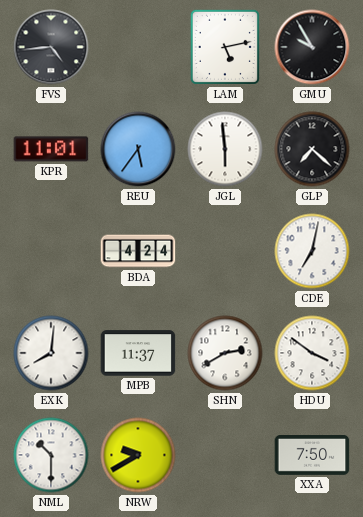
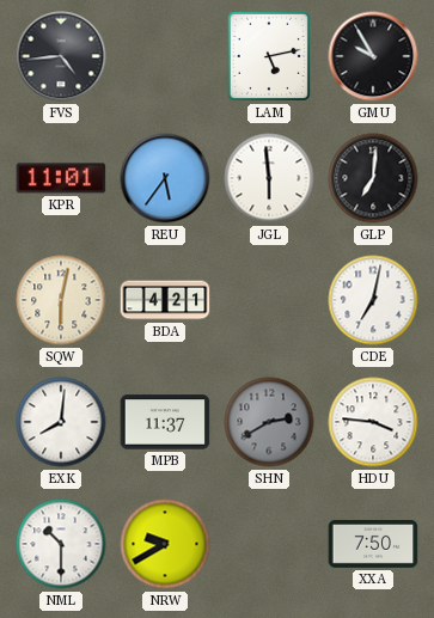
GLP: 7:22 -> 7:01 (373, 178)
SQW: none -> 6:02 (61, 300)
BDA: 4:24 -> 4:21 (165, 300)
SHN dial: white -> grey (269, 422)
HDU: 3:51 -> 3:46 (373, 422)
